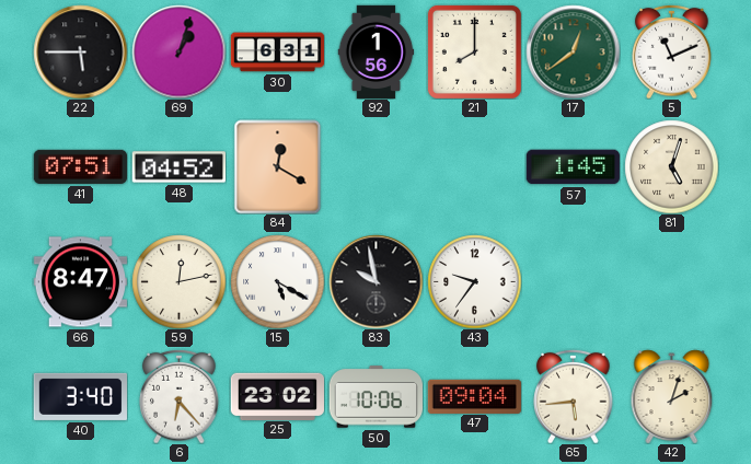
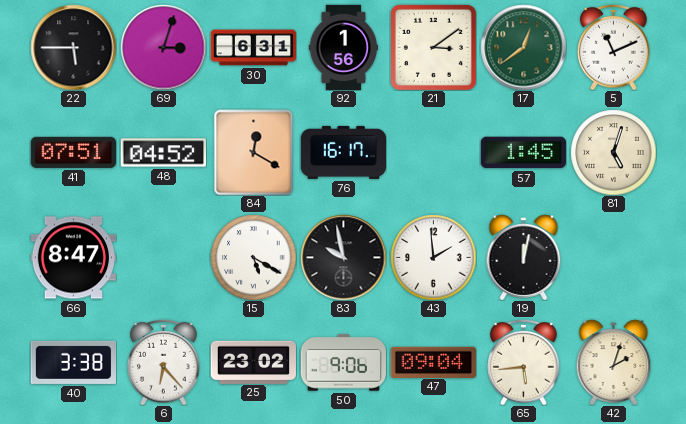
69: 1:03 -> 3:03 (163, 47)
21: 8:00 -> 3:09 (433, 47)
76: none -> 16:17 (343, 152)
59: 12:13 -> none (178, 281)
43: 9:36 -> 1:59 (433, 257)
19: none -> 12:02 (524, 257)
40: 3:40 -> 3:38 (73, 362)
50: 10:06 -> 9:06 (343, 363)
